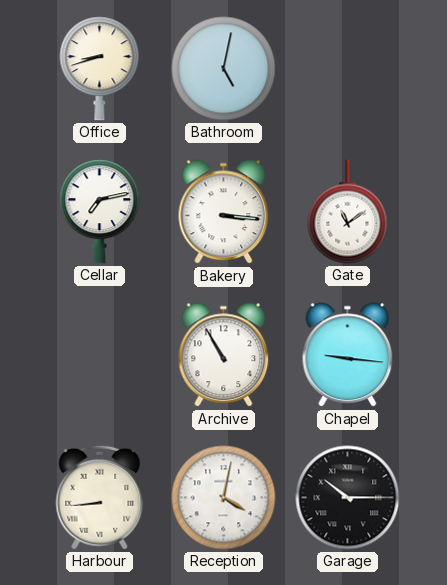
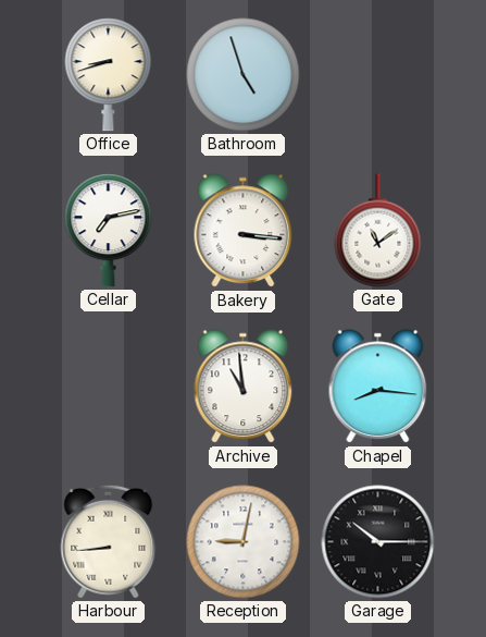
Bathroom: 5:02 -> 4:57 (244, 75)
Archive: 10:55 -> 10:59 (244, 387)
Chapel: 9:16 -> 8:16 (378, 387)
Reception: 4:02 -> 9:02 (244, 542)
